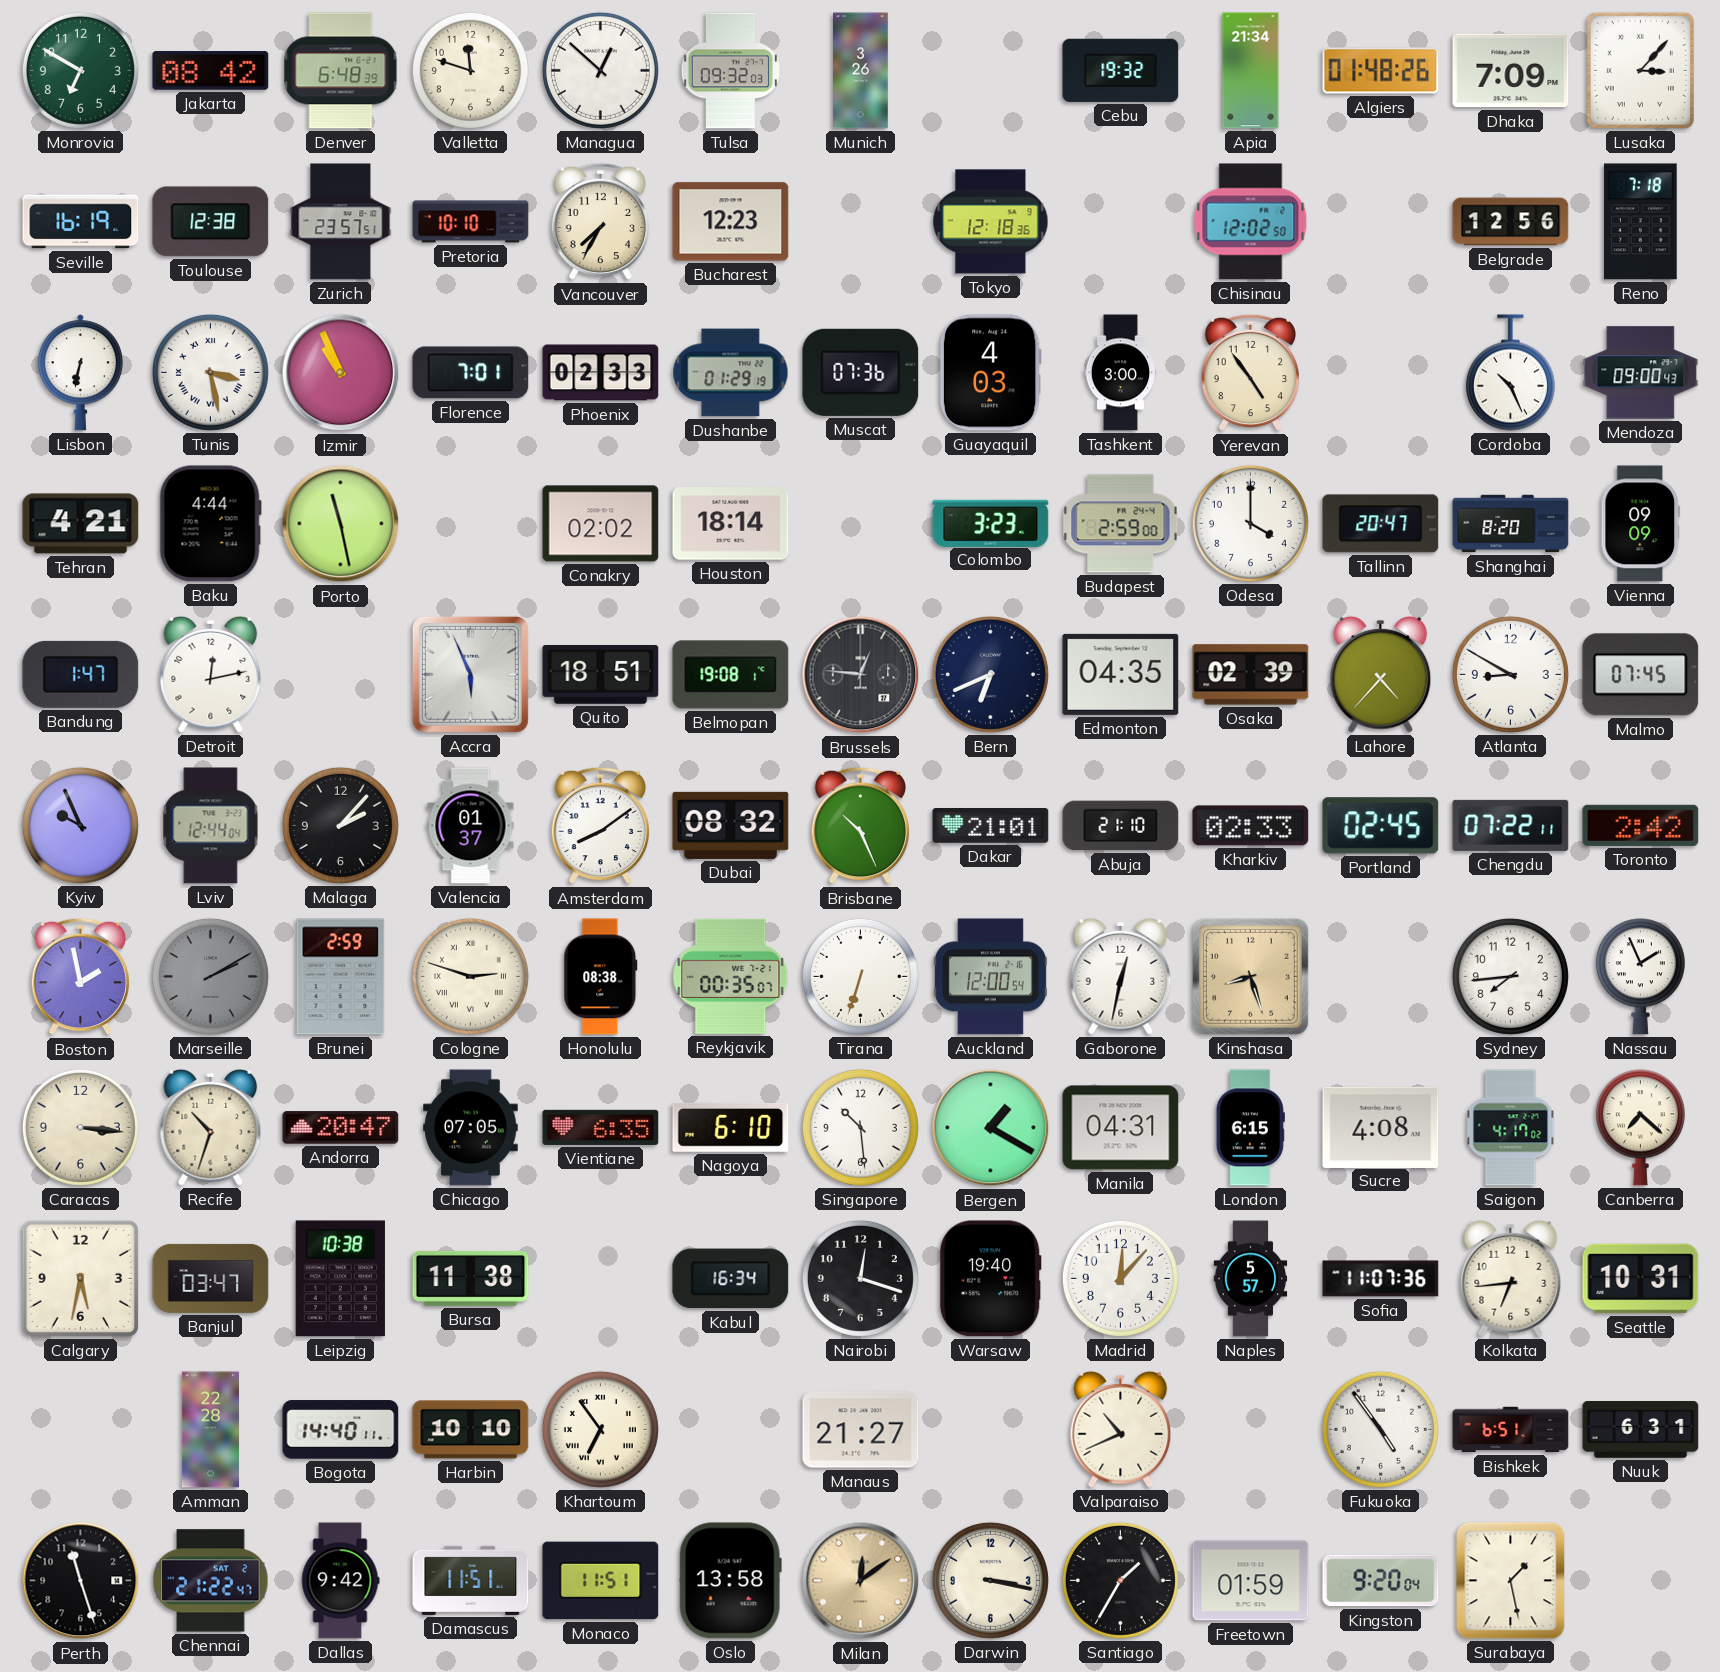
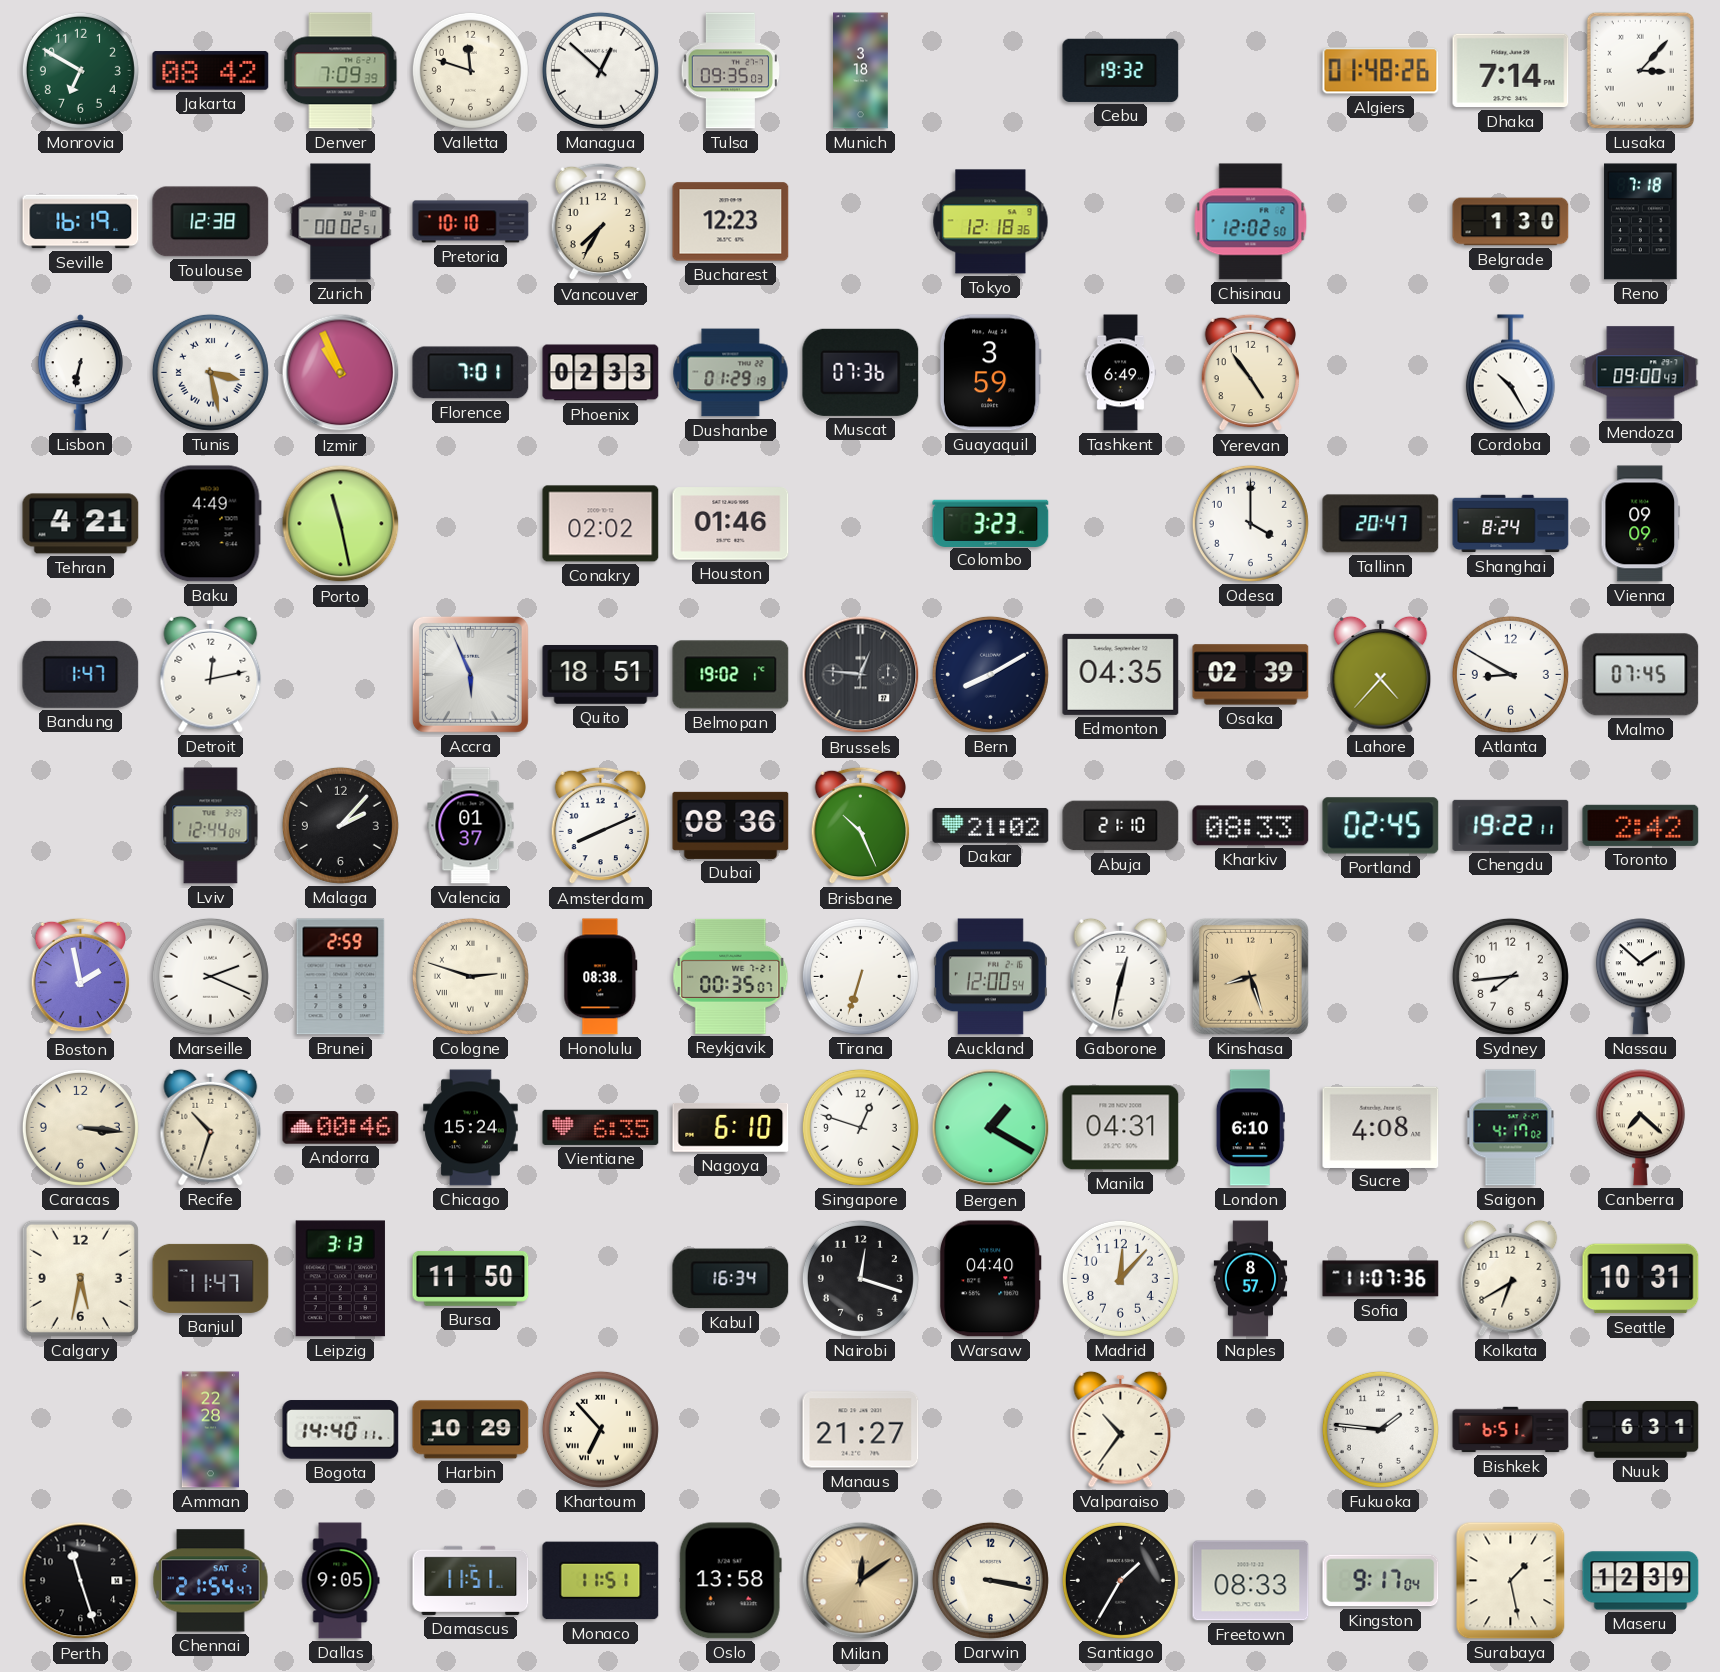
Denver: 6:48 -> 7:09 (341, 71)
Tulsa: 09:32 -> 09:35 (730, 71)
Munich: 3:26 -> 3:18 (861, 71)
Apia: 21:34 -> none (1251, 71)
Dhaka: 7:09 -> 7:14 (1511, 71)
Zurich: 23:57 -> 00:02 (341, 222)
Belgrade: 12:56 -> 1:30 (1511, 222)
Guayaquil: 4:03 -> 3:59 (990, 373)
Tashkent: 3:00 -> 6:49 (1121, 373)
Cordoba: 10:26 -> 10:25 (1510, 373)
Baku: 4:44 -> 4:49 (210, 524)
Houston: 18:14 -> 01:46 (731, 524)
Budapest: 2:59 -> none (1121, 524)
Shanghai: 8:20 -> 8:24 (1511, 524)
Belmopan: 19:08 -> 19:02 (731, 675)
Bern: 6:41 -> 8:10 (990, 674)
Kyiv: 9:56 -> none (80, 825)
Amsterdam: 8:09 -> 8:11 (600, 826)
Dubai: 08:32 -> 08:36 (731, 825)
Dakar: 21:01 -> 21:02 (991, 826)
Kharkiv: 02:33 -> 08:33 (1251, 826)
Chengdu: 07:22 -> 19:22 (1511, 825)
Marseille: 2:10 -> 2:19 (210, 976)
Marseille dial: grey -> white (210, 976)
Nassau: 1:56 -> 1:52 (1640, 977)
Andorra: 20:47 -> 00:46 (341, 1128)
Chicago: 07:05 -> 15:24 (471, 1128)
Singapore: 10:29 -> 12:48 (860, 1127)
London: 6:15 -> 6:10 (1250, 1128)
Banjul: 03:47 -> 11:47 (211, 1278)
Leipzig: 10:38 -> 3:13 (340, 1279)
Bursa: 11:38 -> 11:50 (471, 1278)
Warsaw: 19:40 -> 04:40 (990, 1279)
Naples: 5:57 -> 8:57 (1251, 1279)
Kolkata: 6:44 -> 6:40 (1511, 1278)
Harbin: 10:10 -> 10:29 (471, 1430)
Khartoum: 6:54 -> 6:53 (600, 1429)
Valparaiso: 10:41 -> 10:36 (1121, 1429)
Fukuoka: 4:54 -> 1:46 (1380, 1429)
Chennai: 21:22 -> 21:54 (211, 1581)
Dallas: 9:42 -> 9:05 (340, 1581)
Freetown: 01:59 -> 08:33 (1251, 1581)
Kingston: 9:20 -> 9:17 (1381, 1581)
Maseru: none -> 12:39 (1641, 1581)
